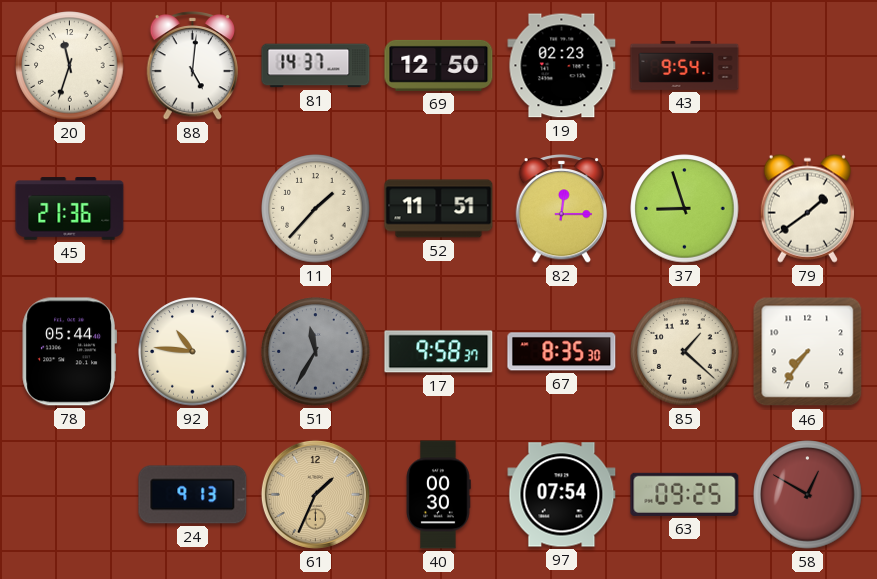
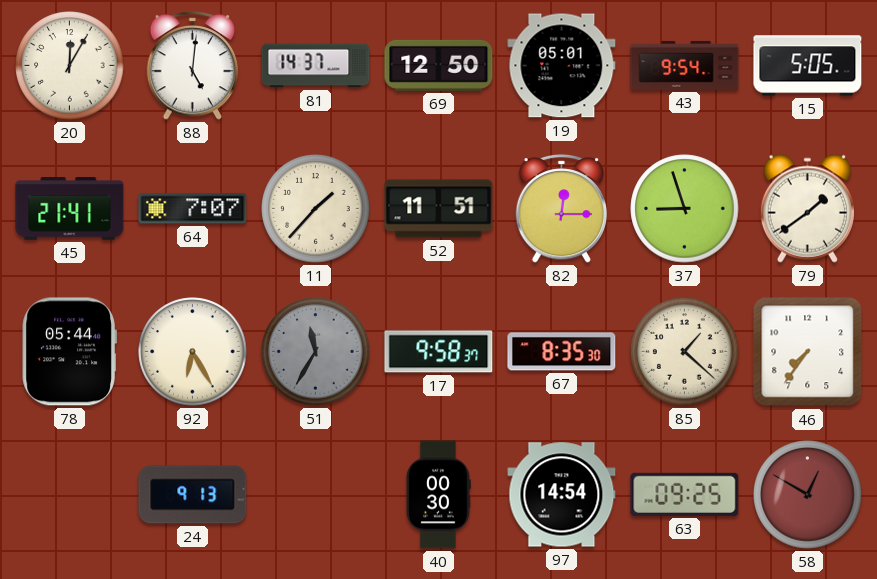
20: 11:33 -> 12:05 (70, 66)
19: 02:23 -> 05:01 (562, 66)
15: none -> 5:05 (808, 66)
45: 21:36 -> 21:41 (70, 209)
64: none -> 7:07 (193, 209)
92: 10:46 -> 6:25 (193, 352)
61: 1:34 -> none (315, 494)
97: 07:54 -> 14:54 (562, 495)
